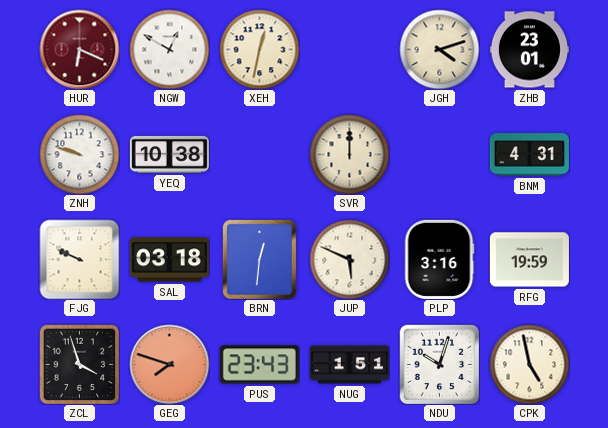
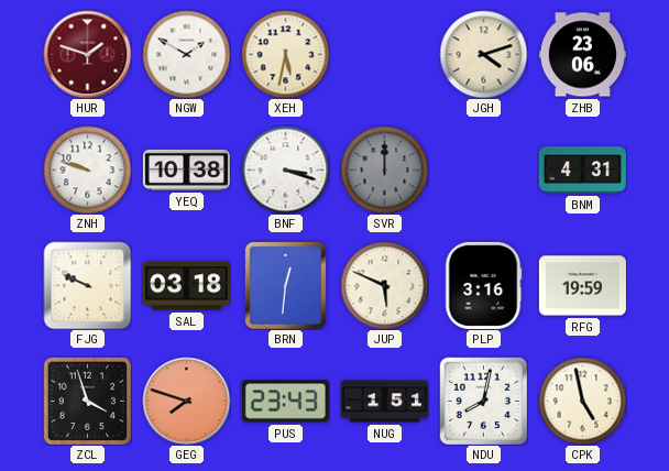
HUR: 6:19 -> 1:48 (87, 54)
NGW: 12:50 -> 1:50 (186, 54)
XEH: 12:32 -> 5:32 (285, 54)
ZHB: 23:01 -> 23:06 (582, 55)
BNF: none -> 3:18 (285, 169)
SVR dial: cream -> grey (384, 169)
NDU: 10:03 -> 8:02 (483, 401)
